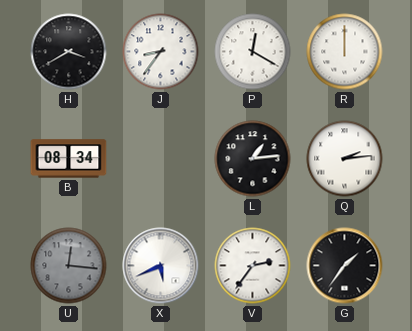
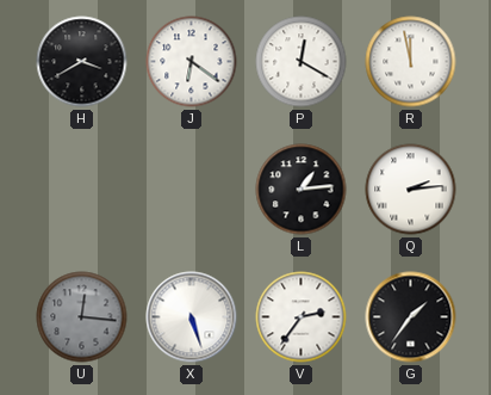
J: 8:36 -> 6:21 (192, 62)
R: 12:00 -> 11:58 (411, 62)
B: 08:34 -> none (69, 159)
X: 5:41 -> 5:27 (192, 317)
